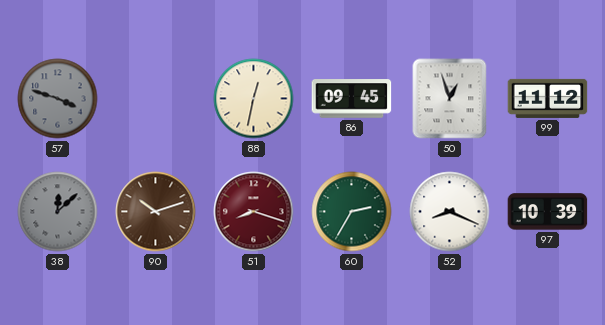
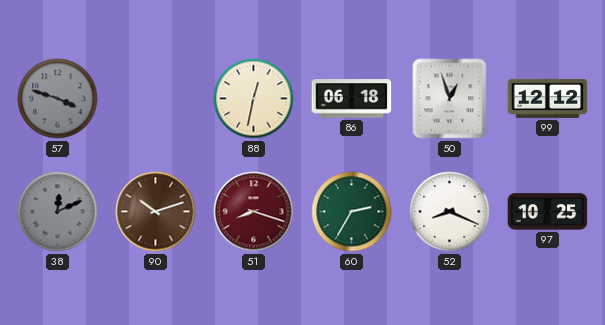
86: 09:45 -> 06:18 (352, 99)
99: 11:12 -> 12:12 (548, 98)
38: 12:08 -> 12:11 (58, 212)
97: 10:39 -> 10:25 (548, 212)
